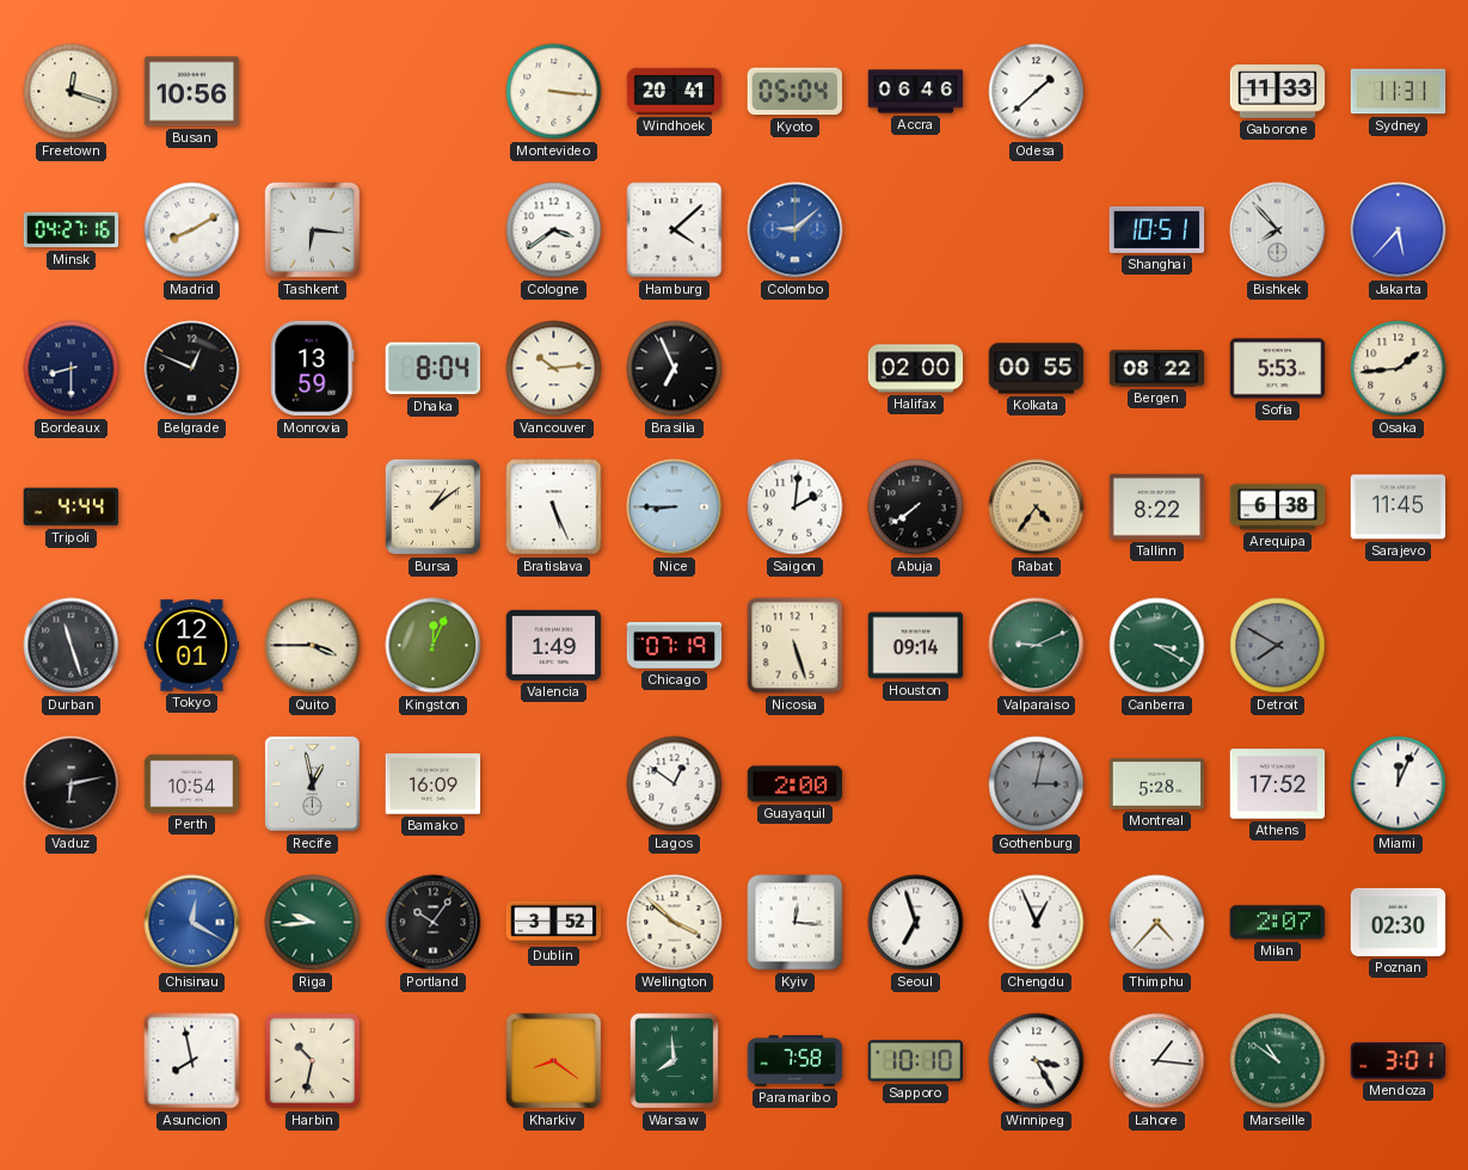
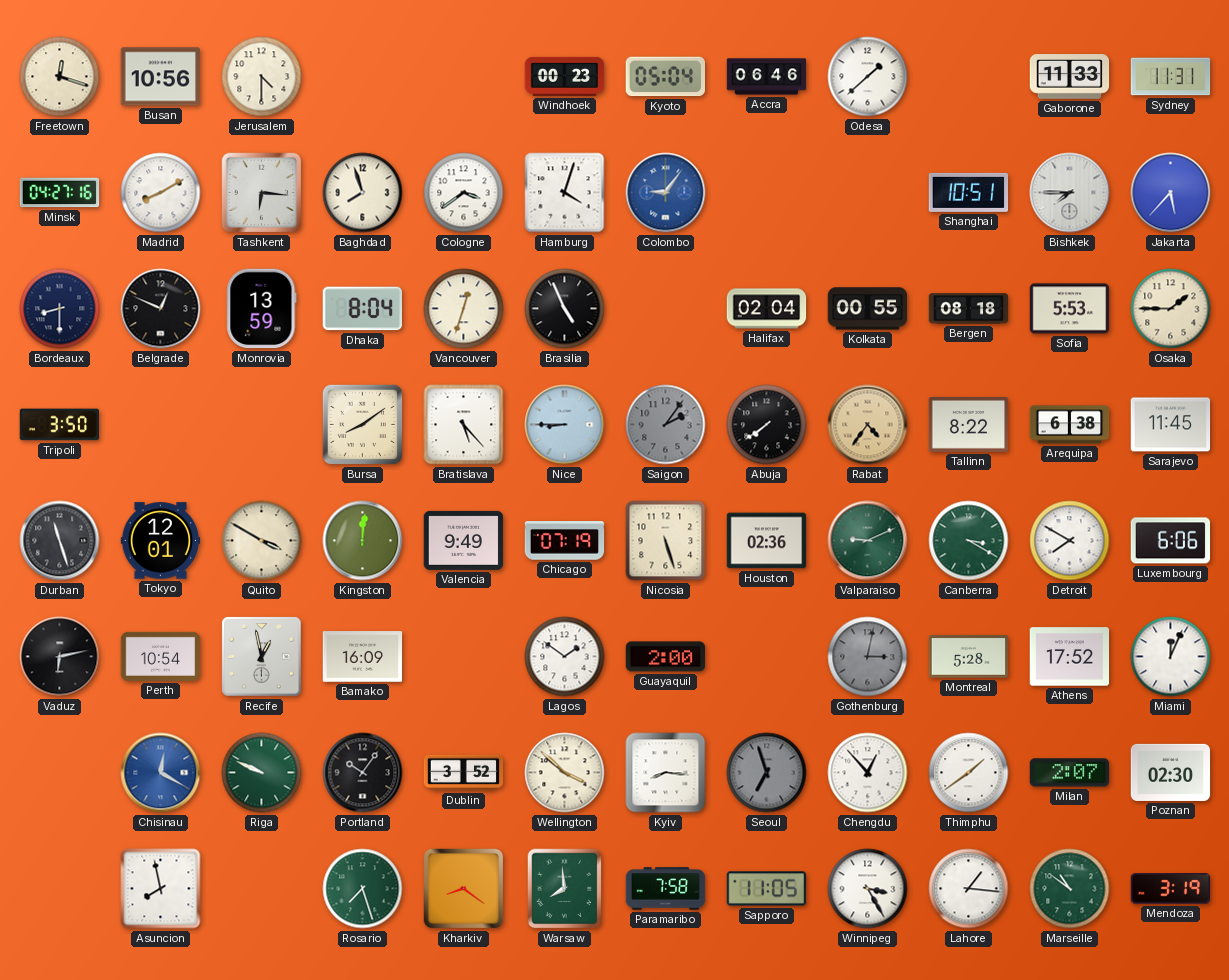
Jerusalem: none -> 4:30 (262, 77)
Montevideo: 3:16 -> none (554, 92)
Windhoek: 20:41 -> 00:23 (565, 76)
Baghdad: none -> 7:57 (363, 193)
Hamburg: 4:08 -> 4:03 (565, 193)
Colombo: 9:08 -> 9:06 (666, 193)
Bishkek: 7:53 -> 7:45 (1070, 193)
Vancouver: 10:14 -> 12:33 (464, 309)
Brasilia: 6:56 -> 4:56 (565, 309)
Halifax: 02:00 -> 02:04 (767, 309)
Bergen: 08:22 -> 08:18 (969, 309)
Osaka: 1:44 -> 1:45 (1171, 309)
Tripoli: 4:44 -> 3:50 (60, 425)
Bursa: 1:09 -> 8:09 (362, 424)
Bratislava: 5:26 -> 5:23 (464, 425)
Saigon: 2:01 -> 2:06 (666, 425)
Saigon dial: white -> grey (666, 425)
Quito: 3:45 -> 3:50 (262, 541)
Kingston: 12:04 -> 12:01 (363, 541)
Valencia: 1:49 -> 9:49 (464, 540)
Houston: 09:14 -> 02:36 (767, 541)
Detroit dial: grey -> white (1070, 541)
Luxembourg: none -> 6:06 (1171, 541)
Lagos: 12:51 -> 1:51 (565, 657)
Riga: 9:44 -> 9:49 (262, 773)
Kyiv: 12:16 -> 8:16 (666, 773)
Seoul dial: white -> grey (767, 773)
Chengdu: 12:56 -> 12:53 (868, 773)
Thimphu: 4:37 -> 1:39 (969, 773)
Harbin: 10:32 -> none (312, 1060)
Rosario: none -> 7:27 (363, 889)
Sapporo: 10:10 -> 11:05 (767, 889)
Mendoza: 3:01 -> 3:19 (1171, 889)
